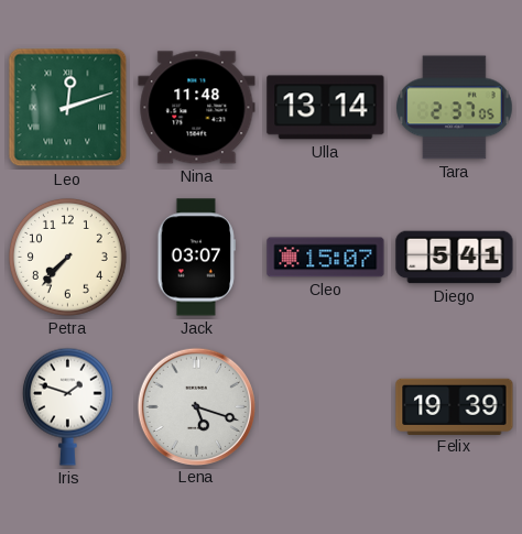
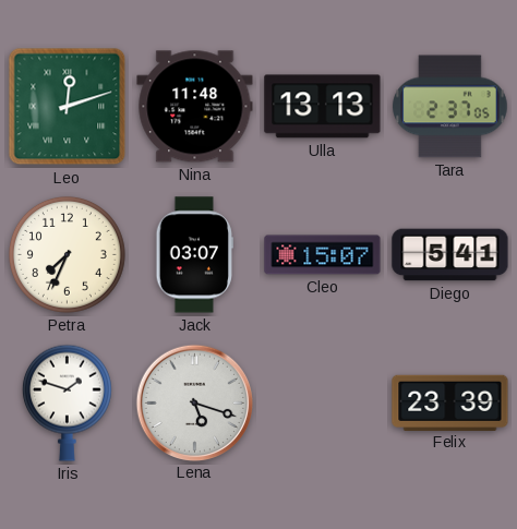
Ulla: 13:14 -> 13:13 (323, 107)
Petra: 7:37 -> 7:34 (67, 254)
Felix: 19:39 -> 23:39 (450, 402)
